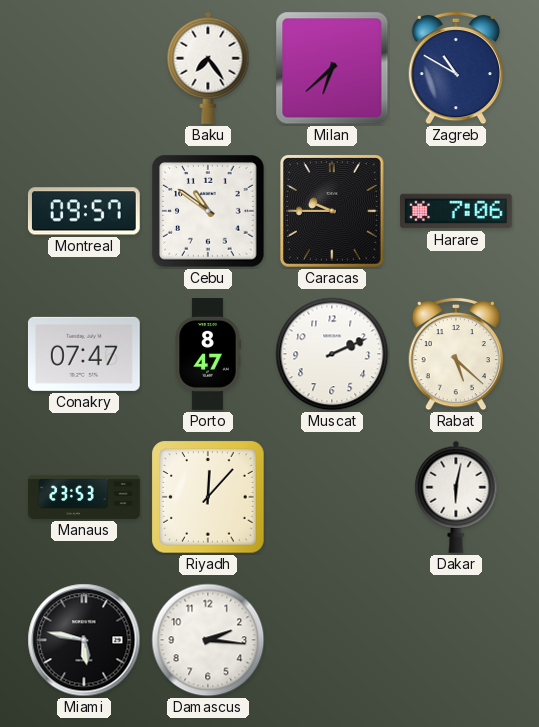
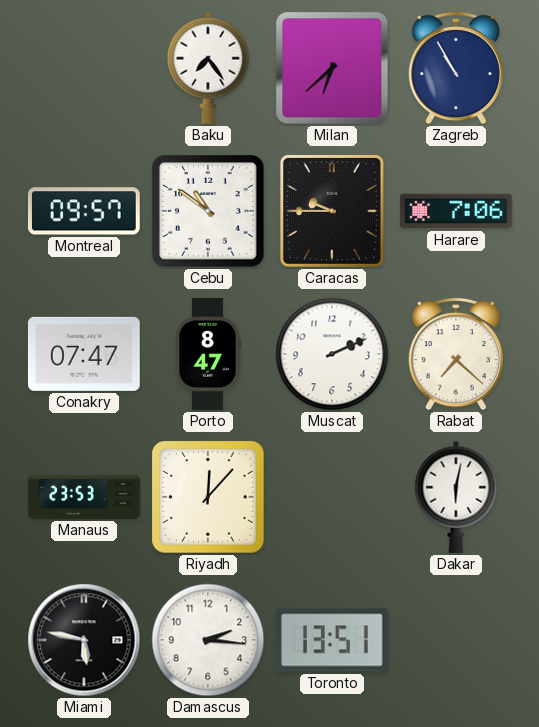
Zagreb: 10:50 -> 10:55 (455, 68)
Rabat: 5:22 -> 7:22 (455, 354)
Toronto: none -> 13:51 (332, 640)
